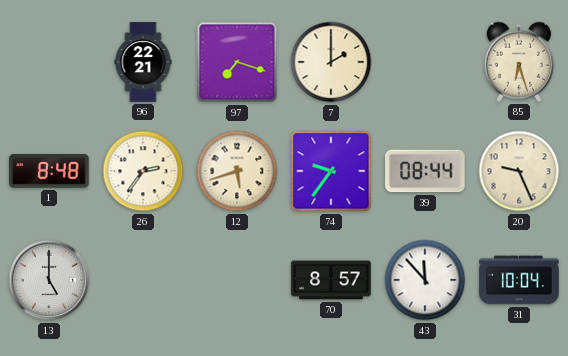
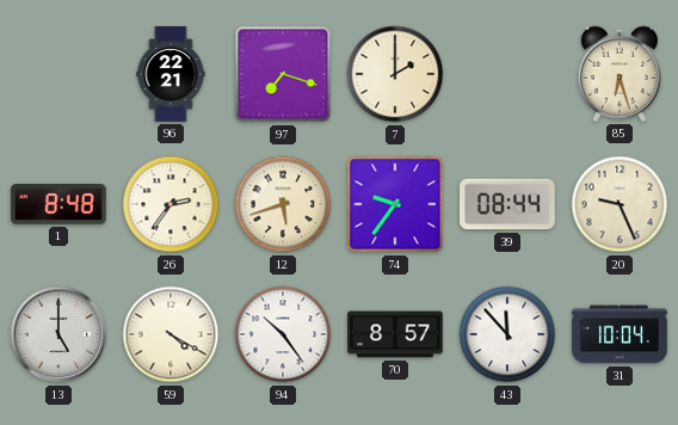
59: none -> 4:20 (171, 334)
94: none -> 10:24 (283, 334)
